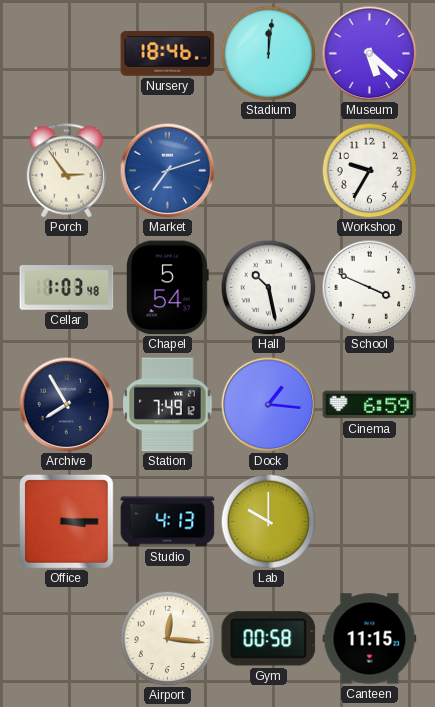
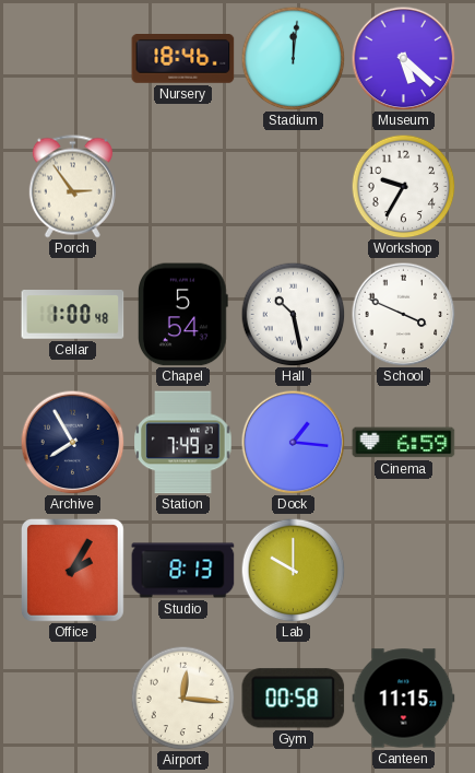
Market: 7:12 -> none (167, 170)
Cellar: 1:03 -> 1:00 (73, 315)
Office: 3:15 -> 2:05 (72, 570)
Studio: 4:13 -> 8:13 (183, 571)
